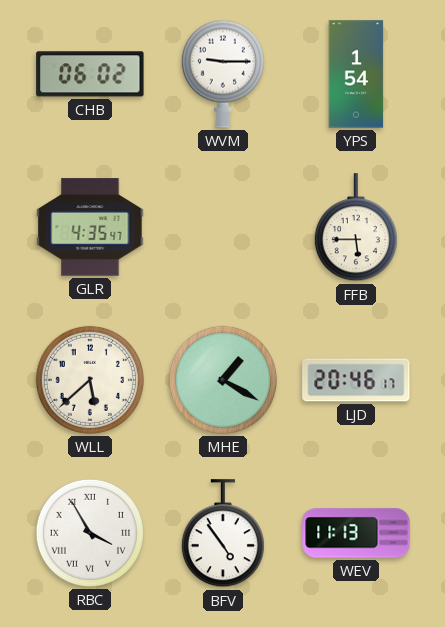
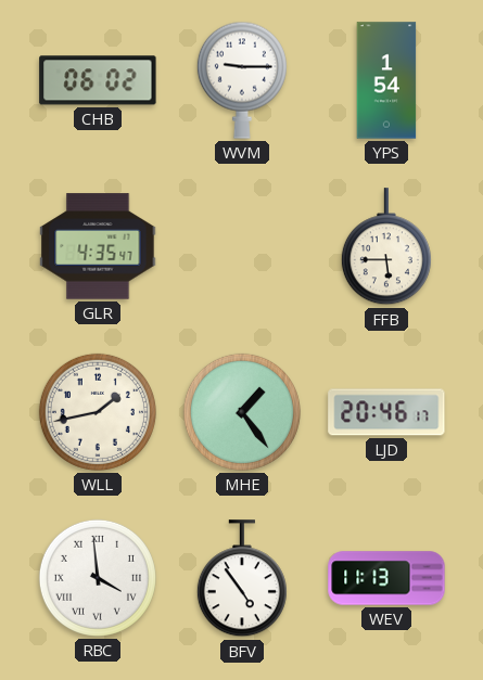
WLL: 5:38 -> 1:43 (98, 412)
MHE: 1:20 -> 1:24 (242, 412)
RBC: 3:55 -> 3:59 (98, 578)
